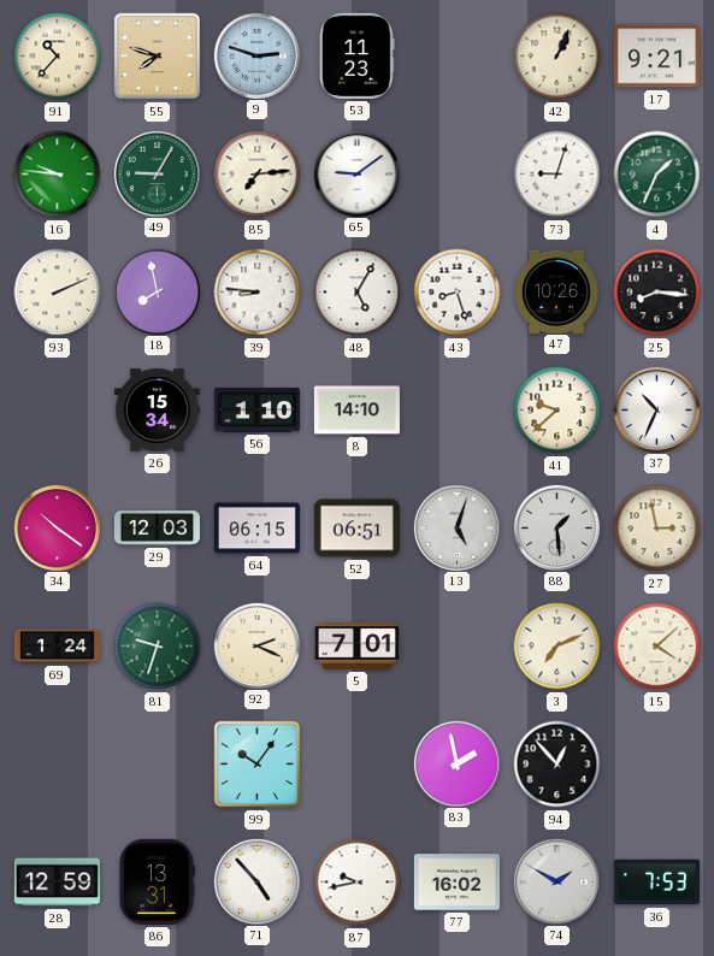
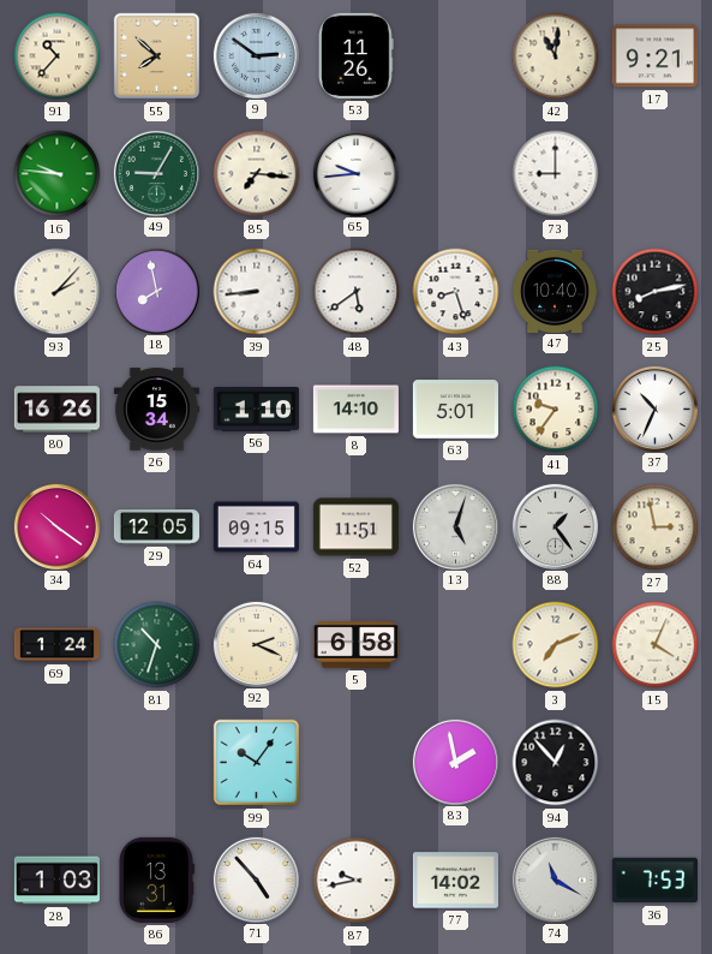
55: 7:48 -> 7:52 (157, 56)
9: 2:48 -> 2:51 (256, 55)
53: 11:23 -> 11:26 (355, 55)
42: 1:04 -> 11:01 (556, 56)
85: 7:14 -> 7:16 (257, 174)
65: 9:09 -> 9:44 (355, 173)
73: 9:03 -> 9:00 (556, 174)
4: 1:34 -> none (657, 175)
93: 2:11 -> 2:07 (58, 292)
39: 8:46 -> 8:44 (257, 292)
48: 5:05 -> 5:39 (357, 292)
47: 10:26 -> 10:40 (555, 291)
25: 8:16 -> 8:13 (656, 292)
80: none -> 16:26 (56, 410)
63: none -> 5:01 (455, 410)
41: 9:38 -> 9:36 (556, 410)
29: 12:03 -> 12:05 (156, 527)
64: 06:15 -> 09:15 (256, 527)
52: 06:51 -> 11:51 (355, 527)
88: 1:29 -> 1:24 (555, 526)
81: 9:33 -> 10:33 (157, 645)
5: 7:01 -> 6:58 (355, 645)
15: 4:08 -> 4:04 (656, 645)
28: 12:59 -> 1:03 (56, 881)
77: 16:02 -> 14:02 (455, 881)
74: 1:50 -> 11:20 (555, 880)
